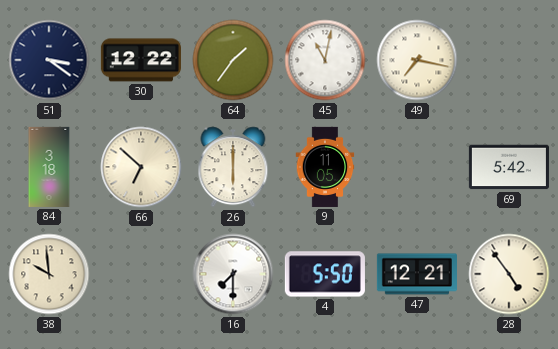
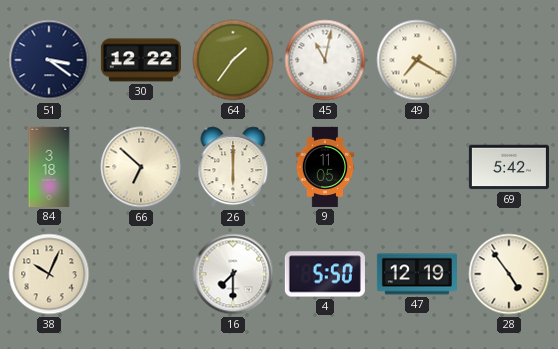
49: 7:17 -> 7:20 (417, 60)
38: 9:59 -> 10:04 (49, 274)
47: 12:21 -> 12:19 (417, 274)
